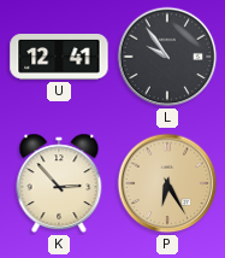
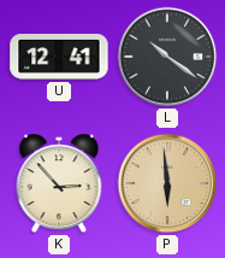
L: 9:54 -> 10:21 (167, 57)
P: 6:25 -> 5:59 (167, 183)
